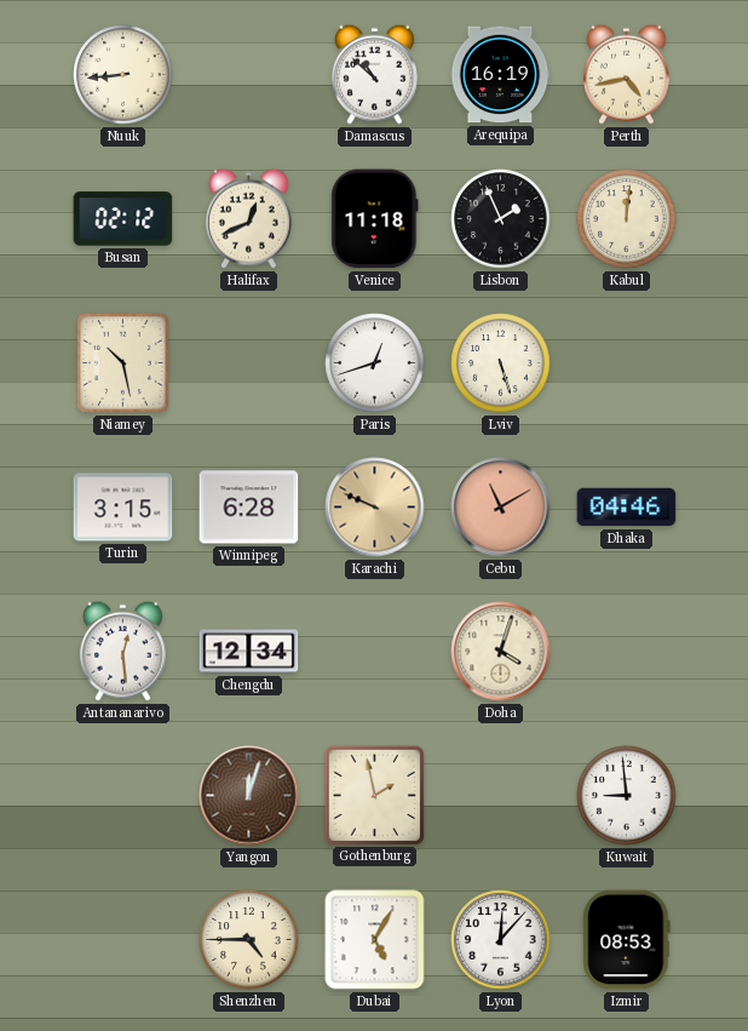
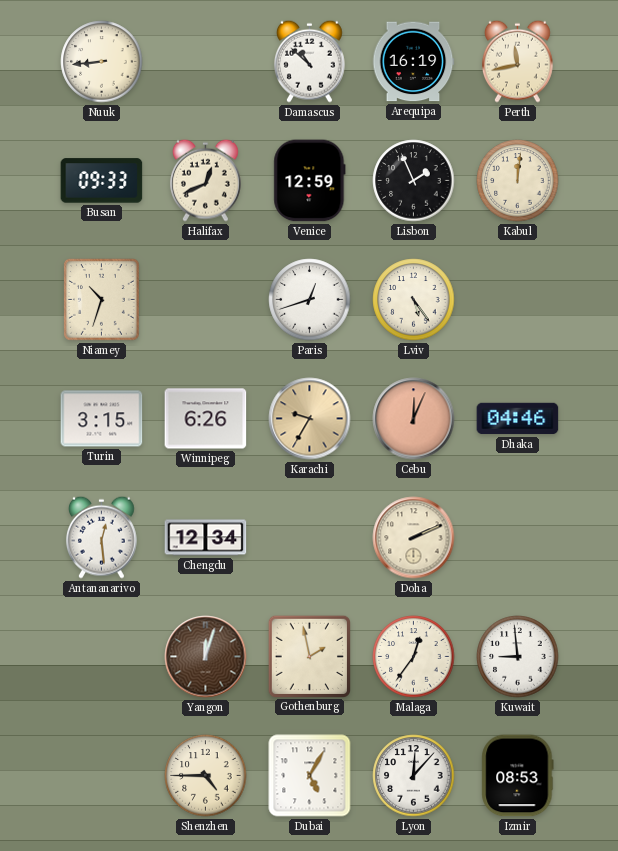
Perth: 4:43 -> 11:43 (517, 61)
Busan: 02:12 -> 09:33 (102, 181)
Venice: 11:18 -> 12:59 (310, 181)
Niamey: 10:28 -> 10:33 (101, 299)
Lviv: 5:27 -> 5:24 (414, 300)
Winnipeg: 6:28 -> 6:26 (206, 419)
Karachi: 9:49 -> 9:35 (310, 419)
Cebu: 11:10 -> 12:04 (414, 419)
Doha: 4:03 -> 2:11 (414, 538)
Malaga: none -> 12:36 (414, 657)
